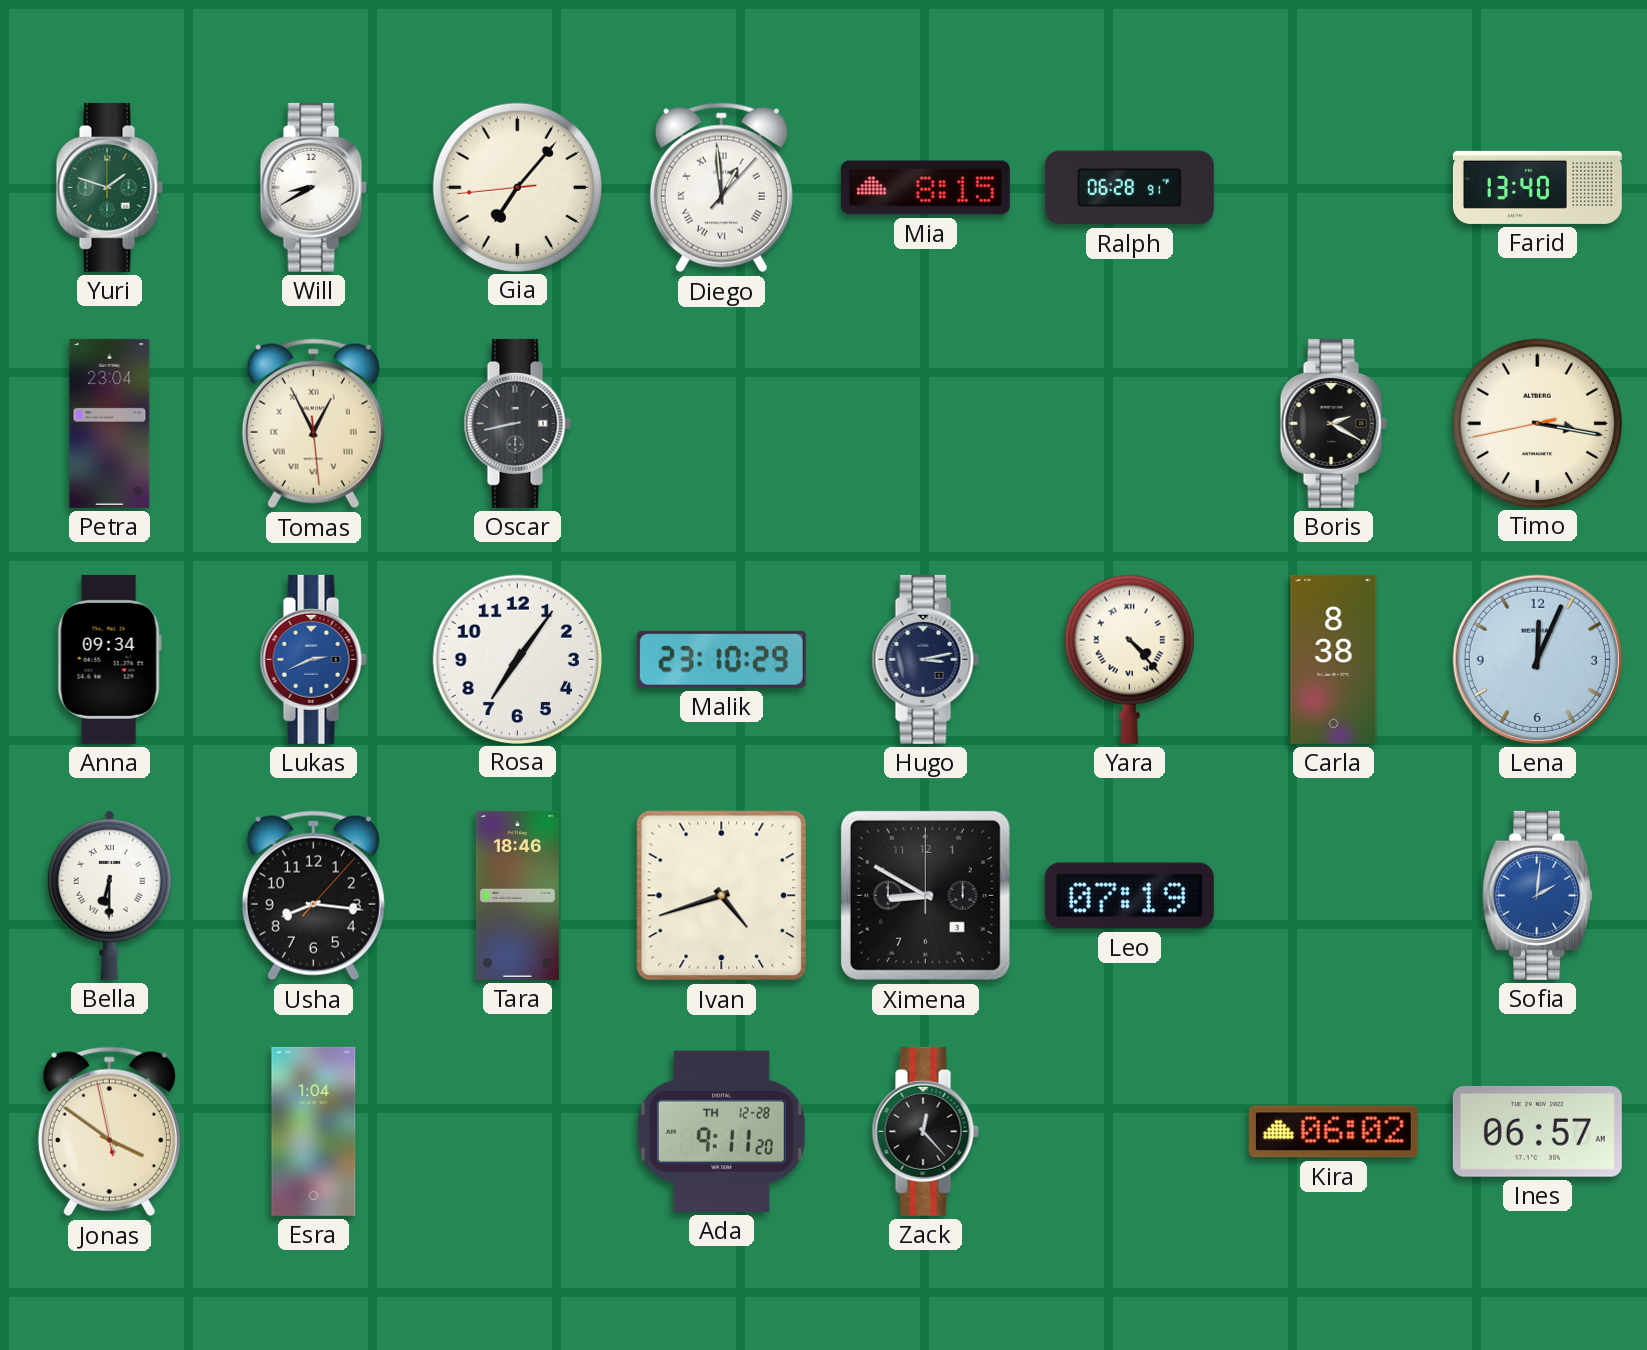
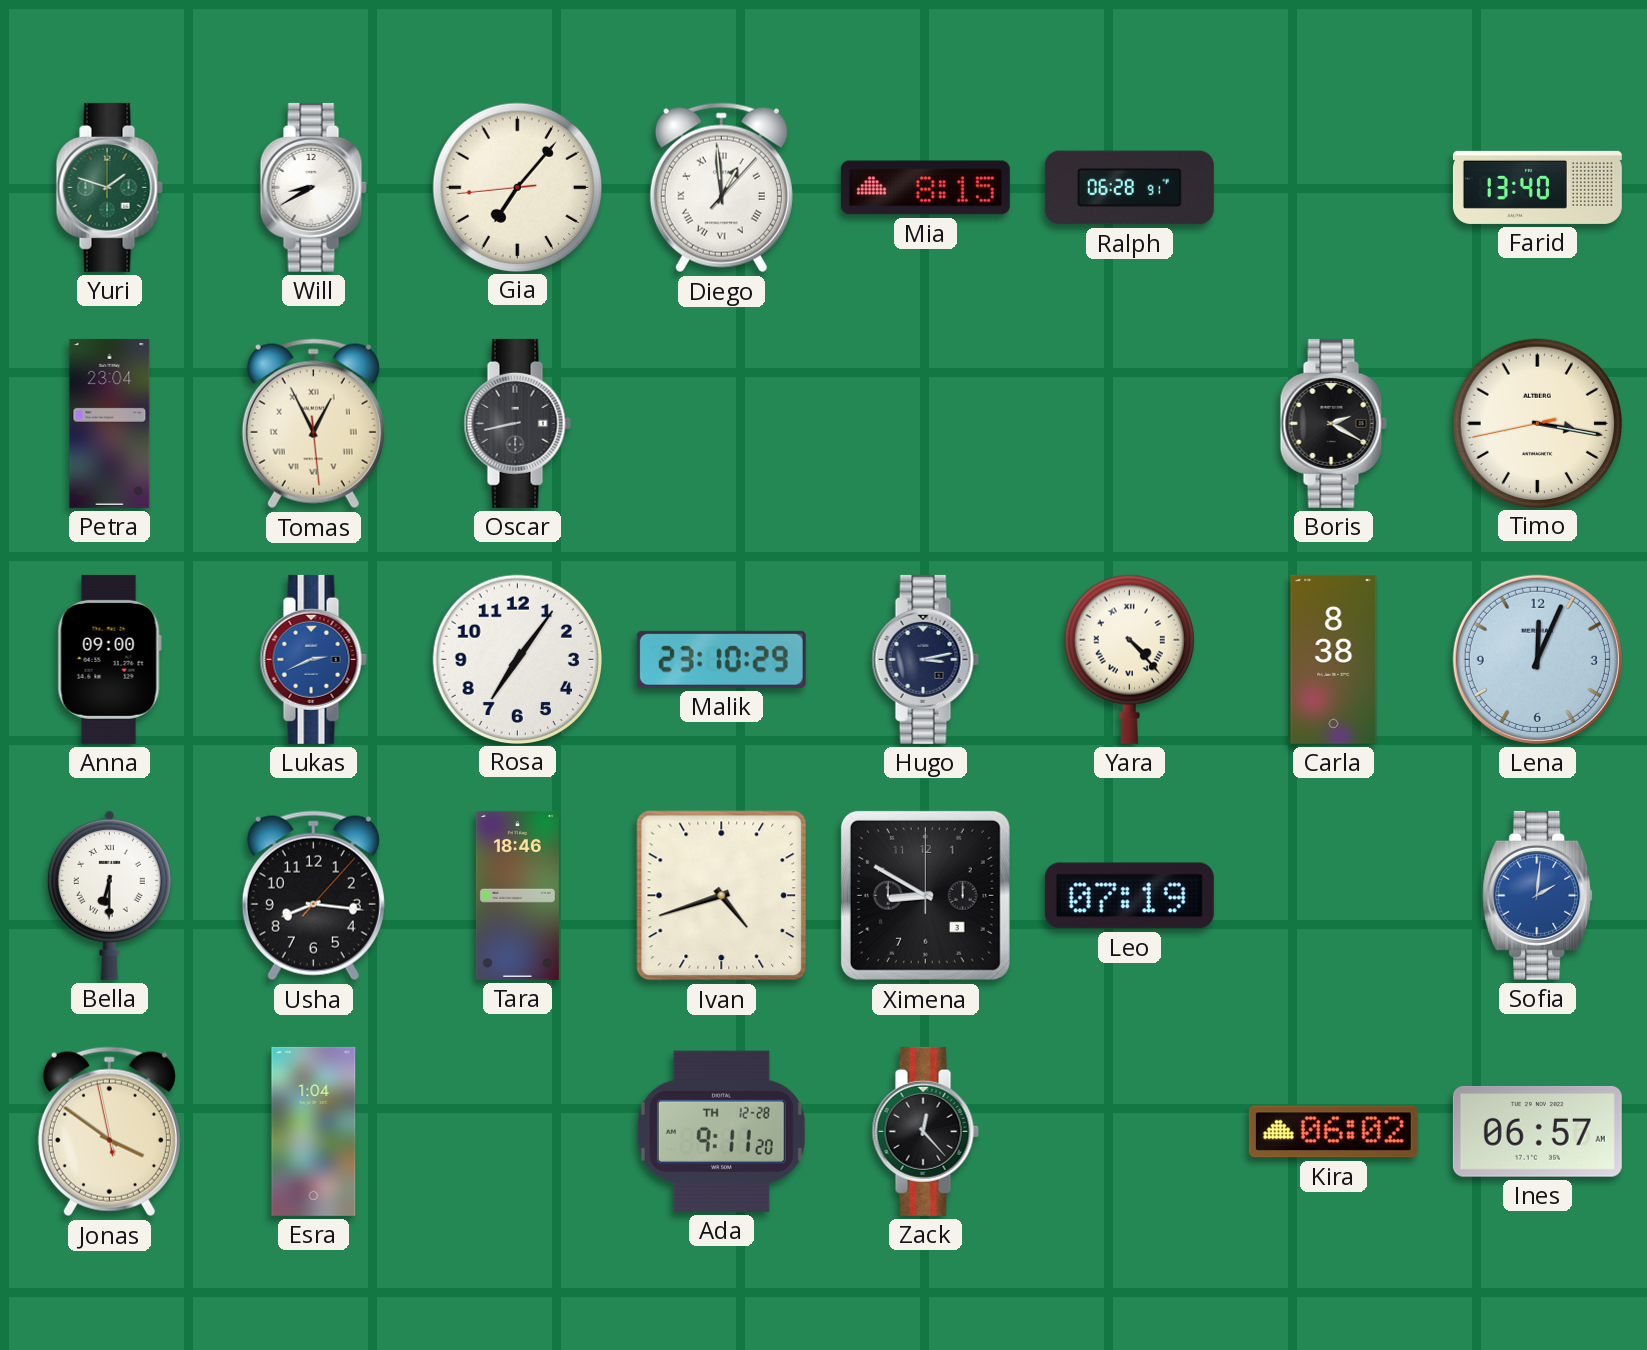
Anna: 09:34 -> 09:00 (109, 659)
